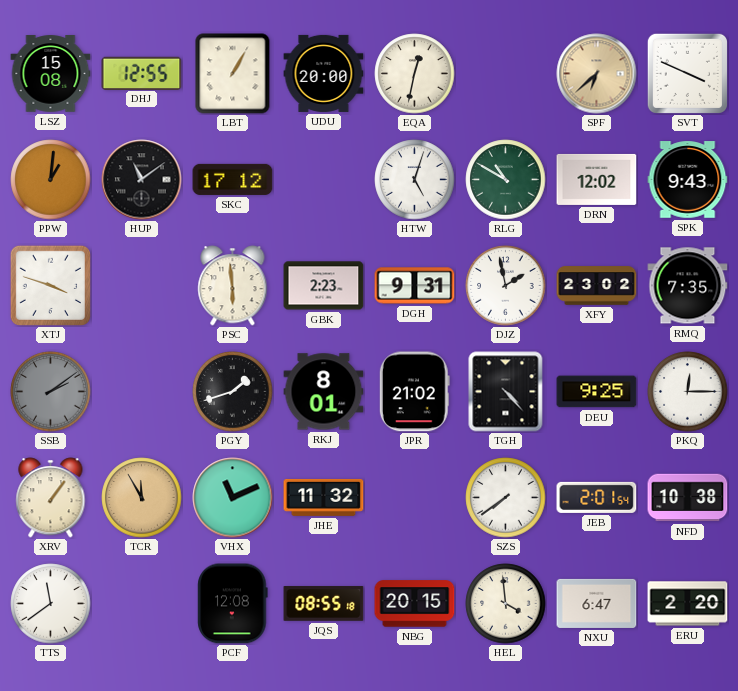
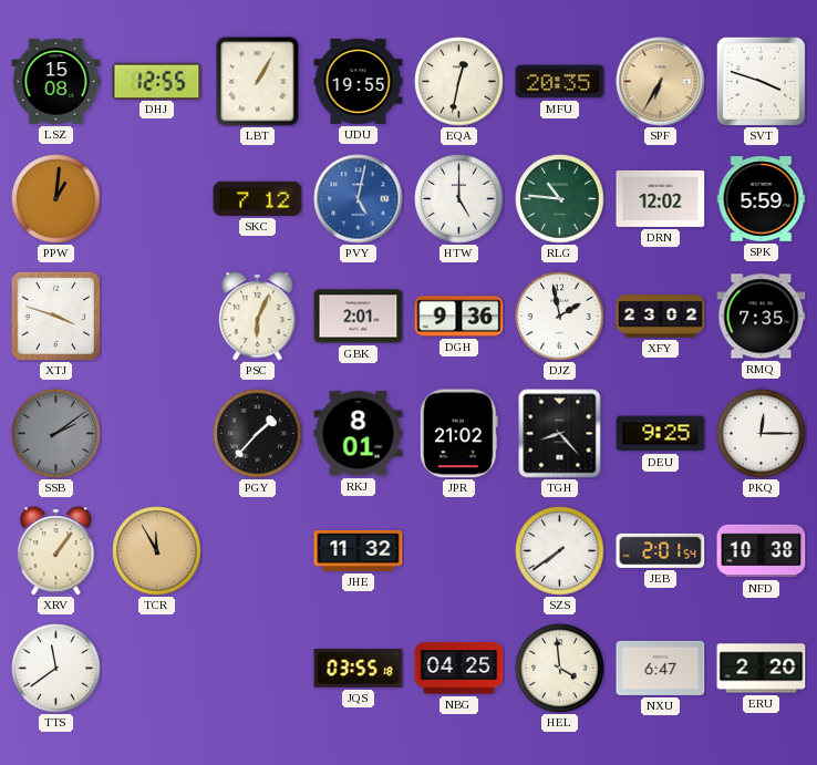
UDU: 20:00 -> 19:55 (359, 81)
MFU: none -> 20:35 (560, 82)
SPF: 6:38 -> 6:35 (661, 82)
SVT: 3:49 -> 3:48 (761, 81)
HUP: 11:09 -> none (142, 180)
SKC: 17:12 -> 7:12 (258, 198)
PVY: none -> 5:02 (359, 199)
HTW: 5:03 -> 5:00 (459, 199)
RLG: 10:50 -> 10:46 (560, 199)
SPK: 9:43 -> 5:59 (762, 199)
PSC: 5:59 -> 6:04 (258, 317)
GBK: 2:23 -> 2:01 (359, 317)
DGH: 9:31 -> 9:36 (459, 317)
PGY: 1:42 -> 1:37 (258, 434)
TGH: 4:23 -> 8:23 (560, 434)
VHX: 11:11 -> none (233, 498)
PCF: 12:08 -> none (233, 604)
JQS: 08:55 -> 03:55 (359, 669)
NBG: 20:15 -> 04:25 (459, 669)
